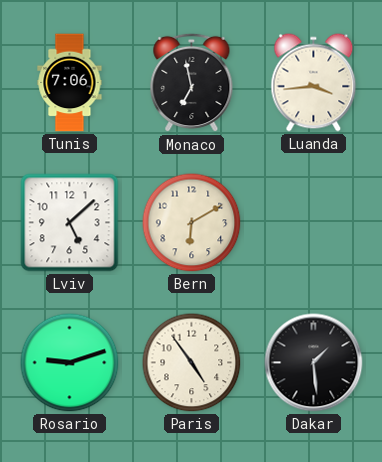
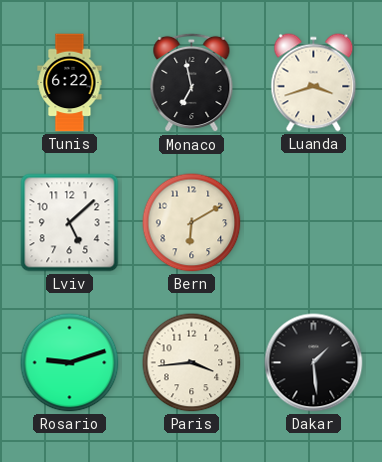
Tunis: 7:06 -> 6:22 (70, 83)
Luanda: 3:44 -> 3:42 (314, 83)
Paris: 4:54 -> 3:44 (192, 363)
